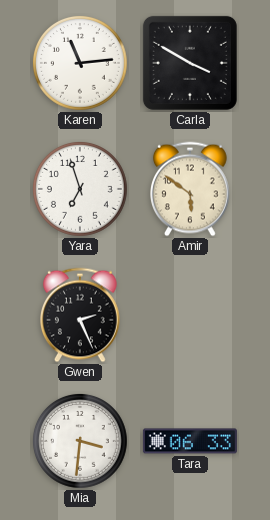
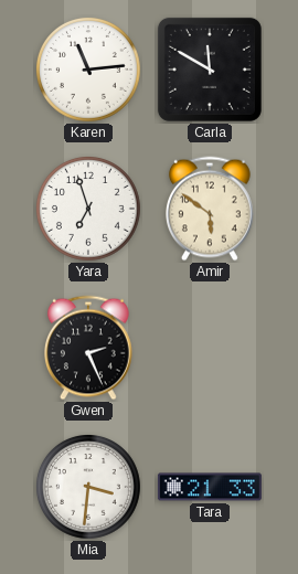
Carla: 3:50 -> 11:50 (210, 70)
Tara: 06:33 -> 21:33 (210, 487)
